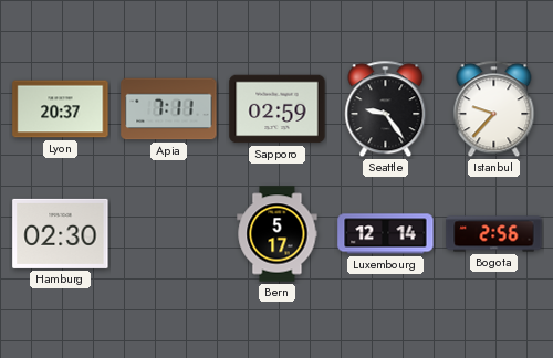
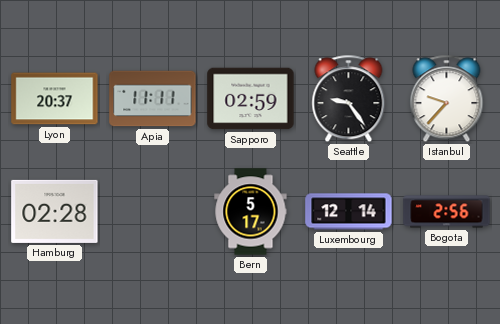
Apia: 7:11 -> 11:11 (153, 99)
Hamburg: 02:30 -> 02:28 (55, 211)
